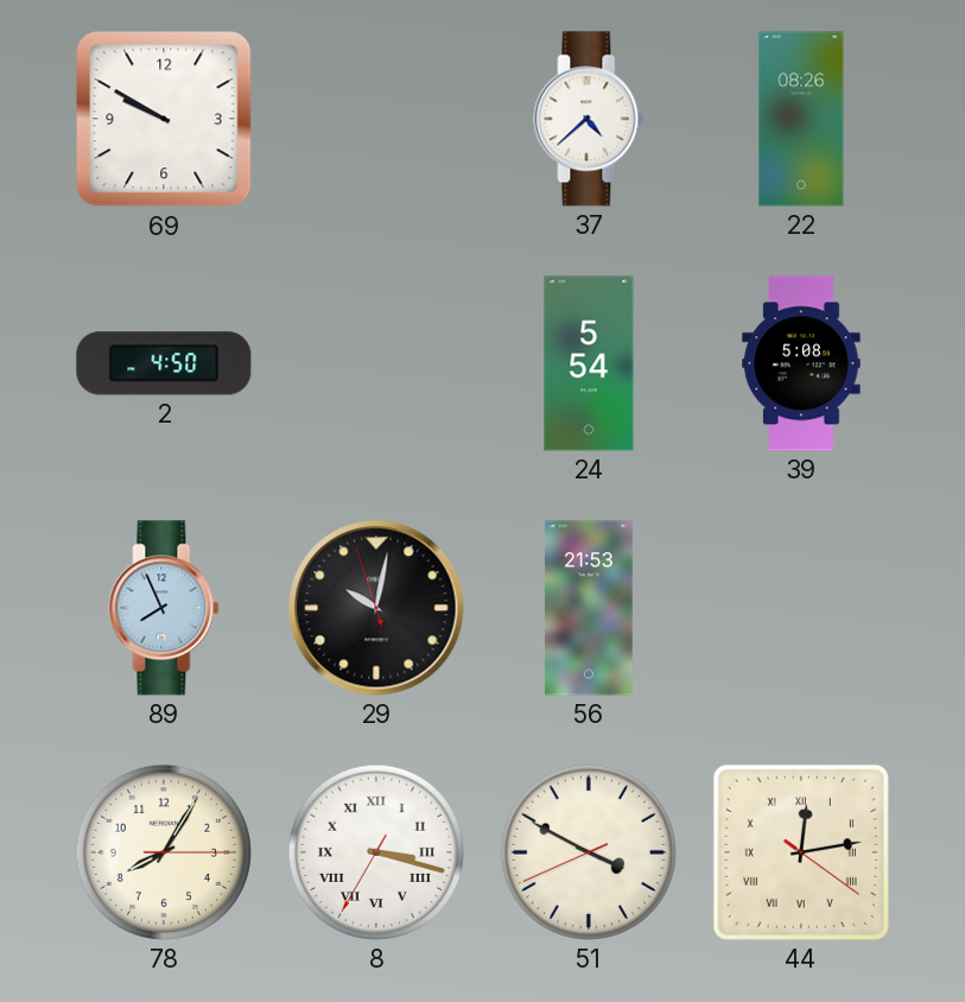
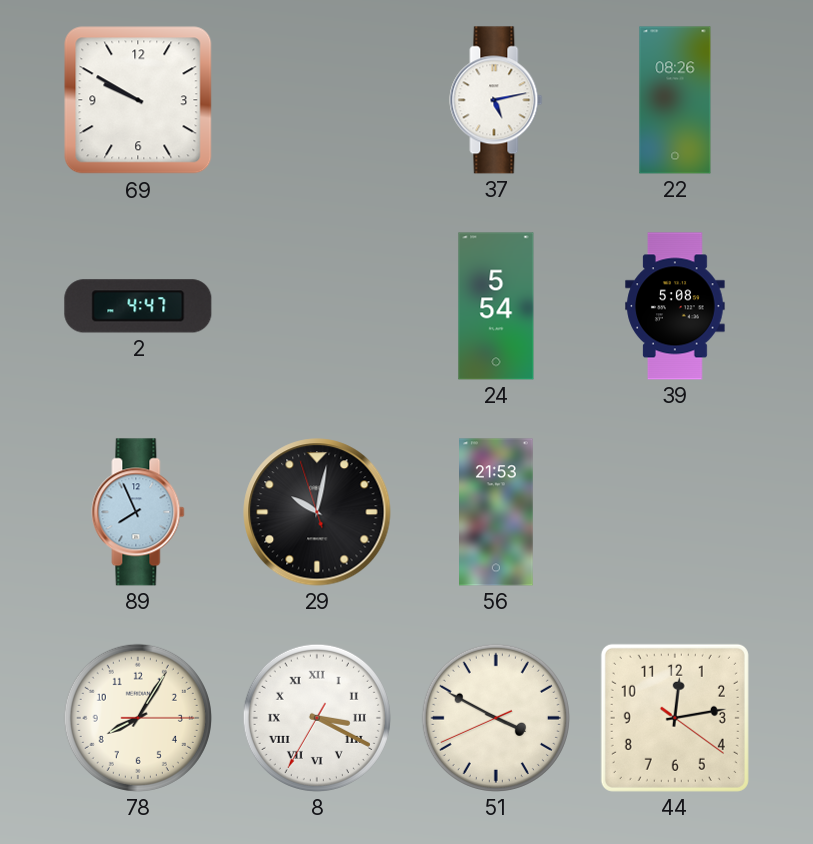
37: 4:38 -> 5:13 (496, 100)
2: 4:50 -> 4:47 (138, 306)
8: 3:17 -> 3:19 (317, 718)
44 numerals: Roman -> Arabic (675, 718)
